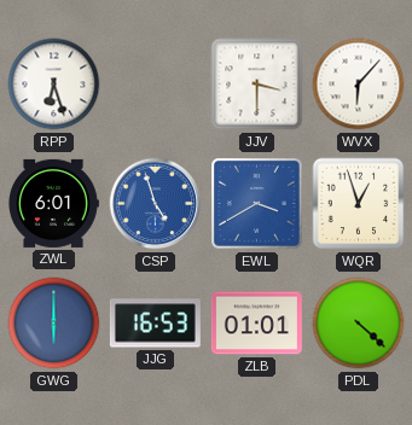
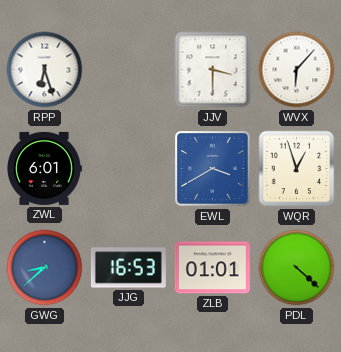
CSP: 4:57 -> none (156, 204)
GWG: 6:00 -> 8:38 (45, 268)
